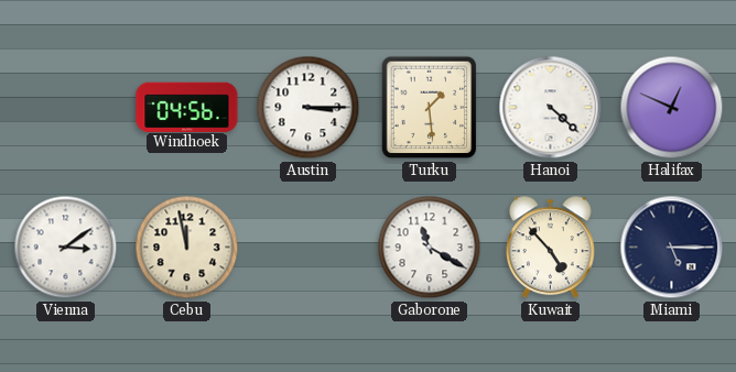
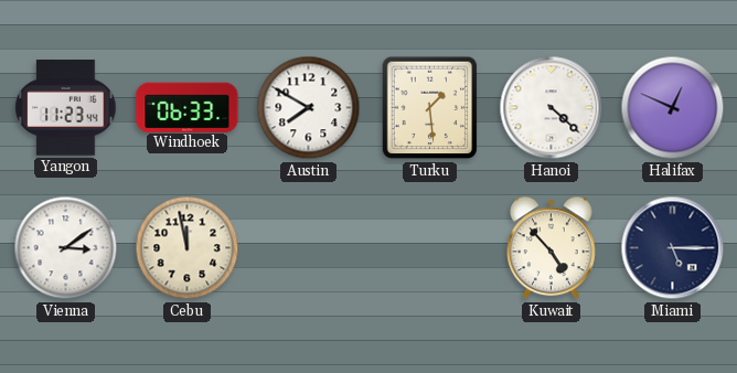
Yangon: none -> 11:23 (66, 108)
Windhoek: 04:56 -> 06:33 (188, 107)
Austin: 3:15 -> 7:50 (309, 108)
Gaborone: 11:20 -> none (430, 248)
